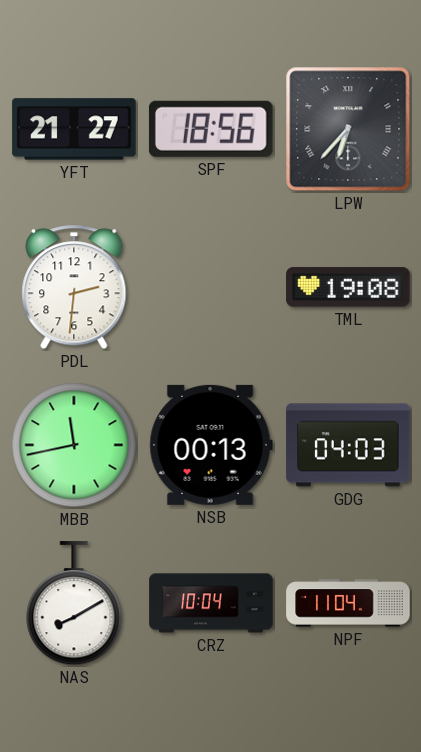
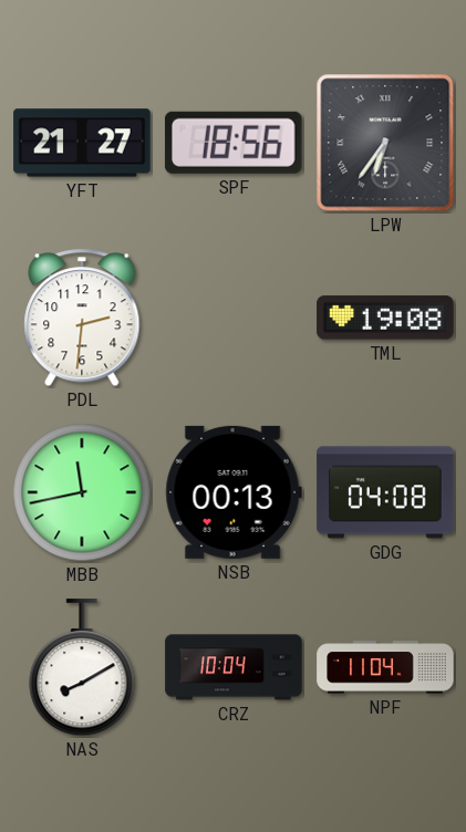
LPW: 6:37 -> 6:36 (385, 143)
GDG: 04:03 -> 04:08 (385, 492)
